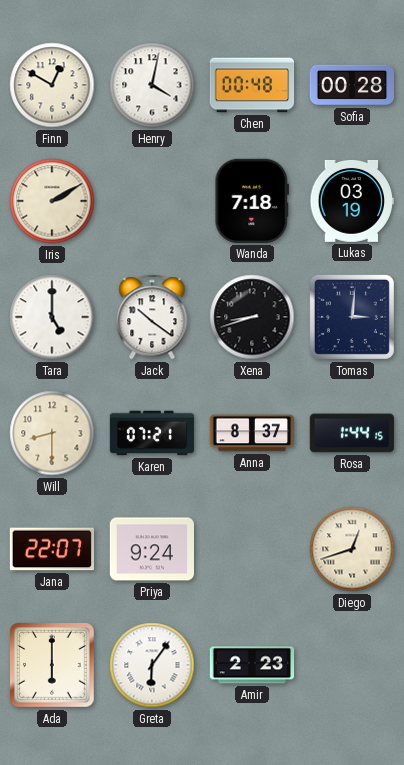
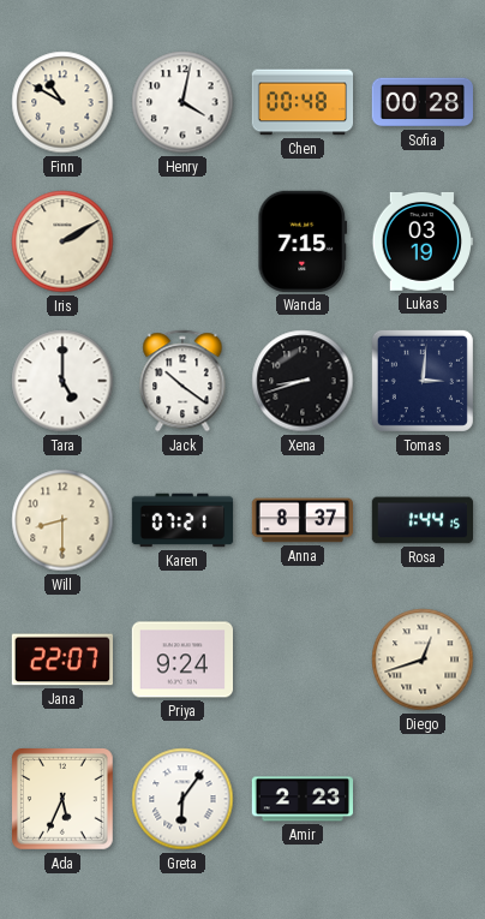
Finn: 12:50 -> 10:50 (62, 102)
Wanda: 7:18 -> 7:15 (303, 241)
Ada: 6:00 -> 5:34 (64, 800)
